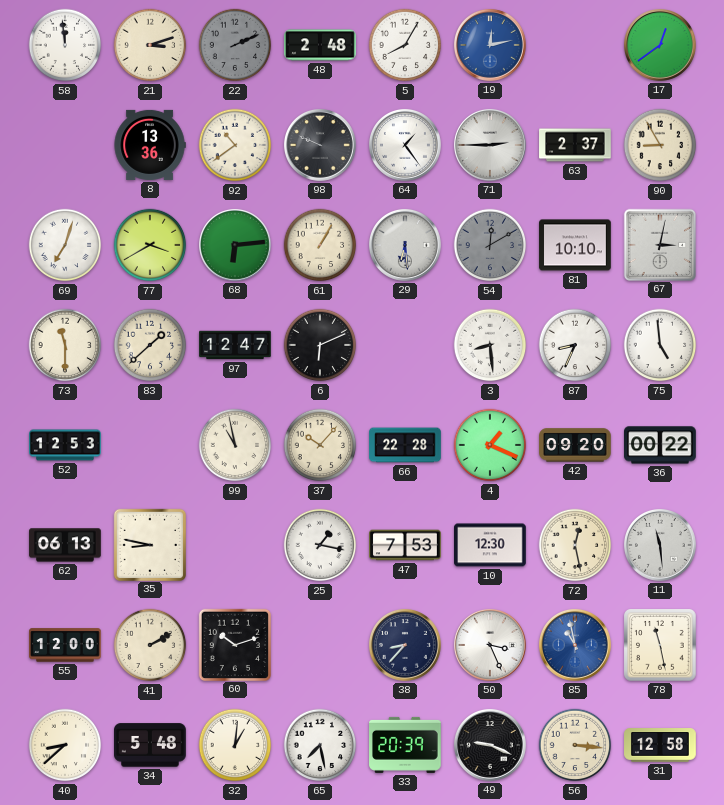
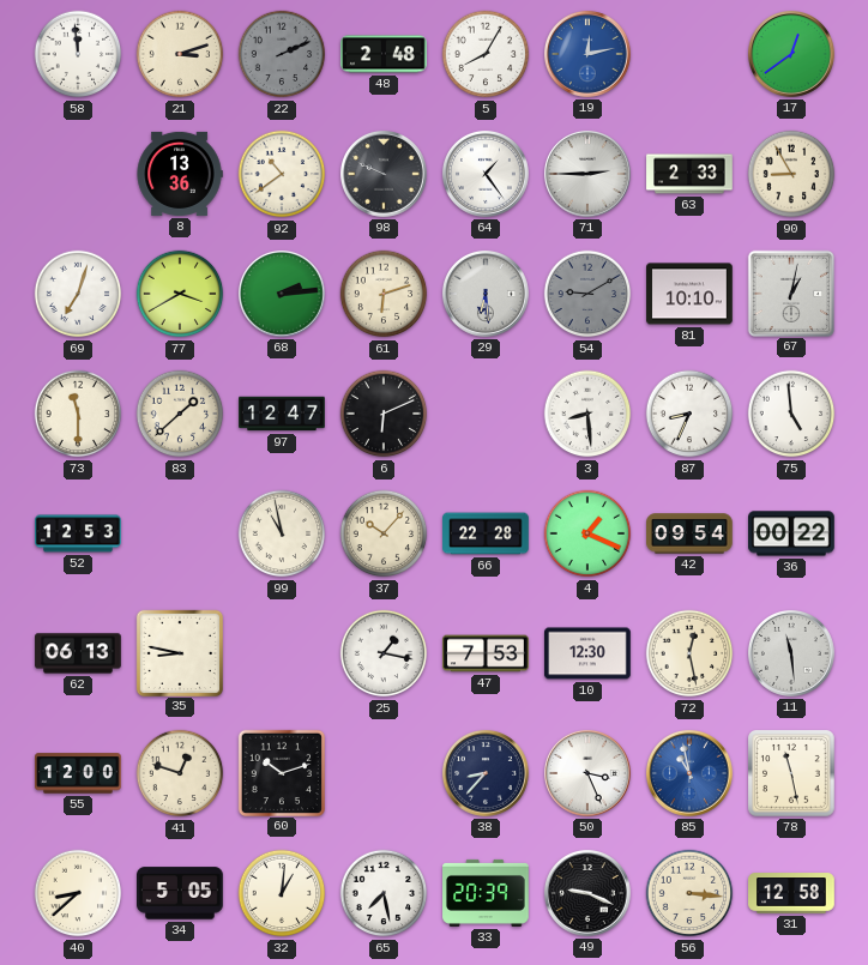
63: 2:37 -> 2:33 (689, 174)
68: 6:14 -> 2:14 (282, 294)
61: 1:05 -> 6:12 (384, 294)
54: 12:10 -> 9:10 (587, 294)
67: 3:02 -> 1:02 (791, 292)
42: 09:20 -> 09:54 (689, 533)
41: 2:10 -> 12:48 (180, 773)
34: 5:48 -> 5:05 (181, 893)
